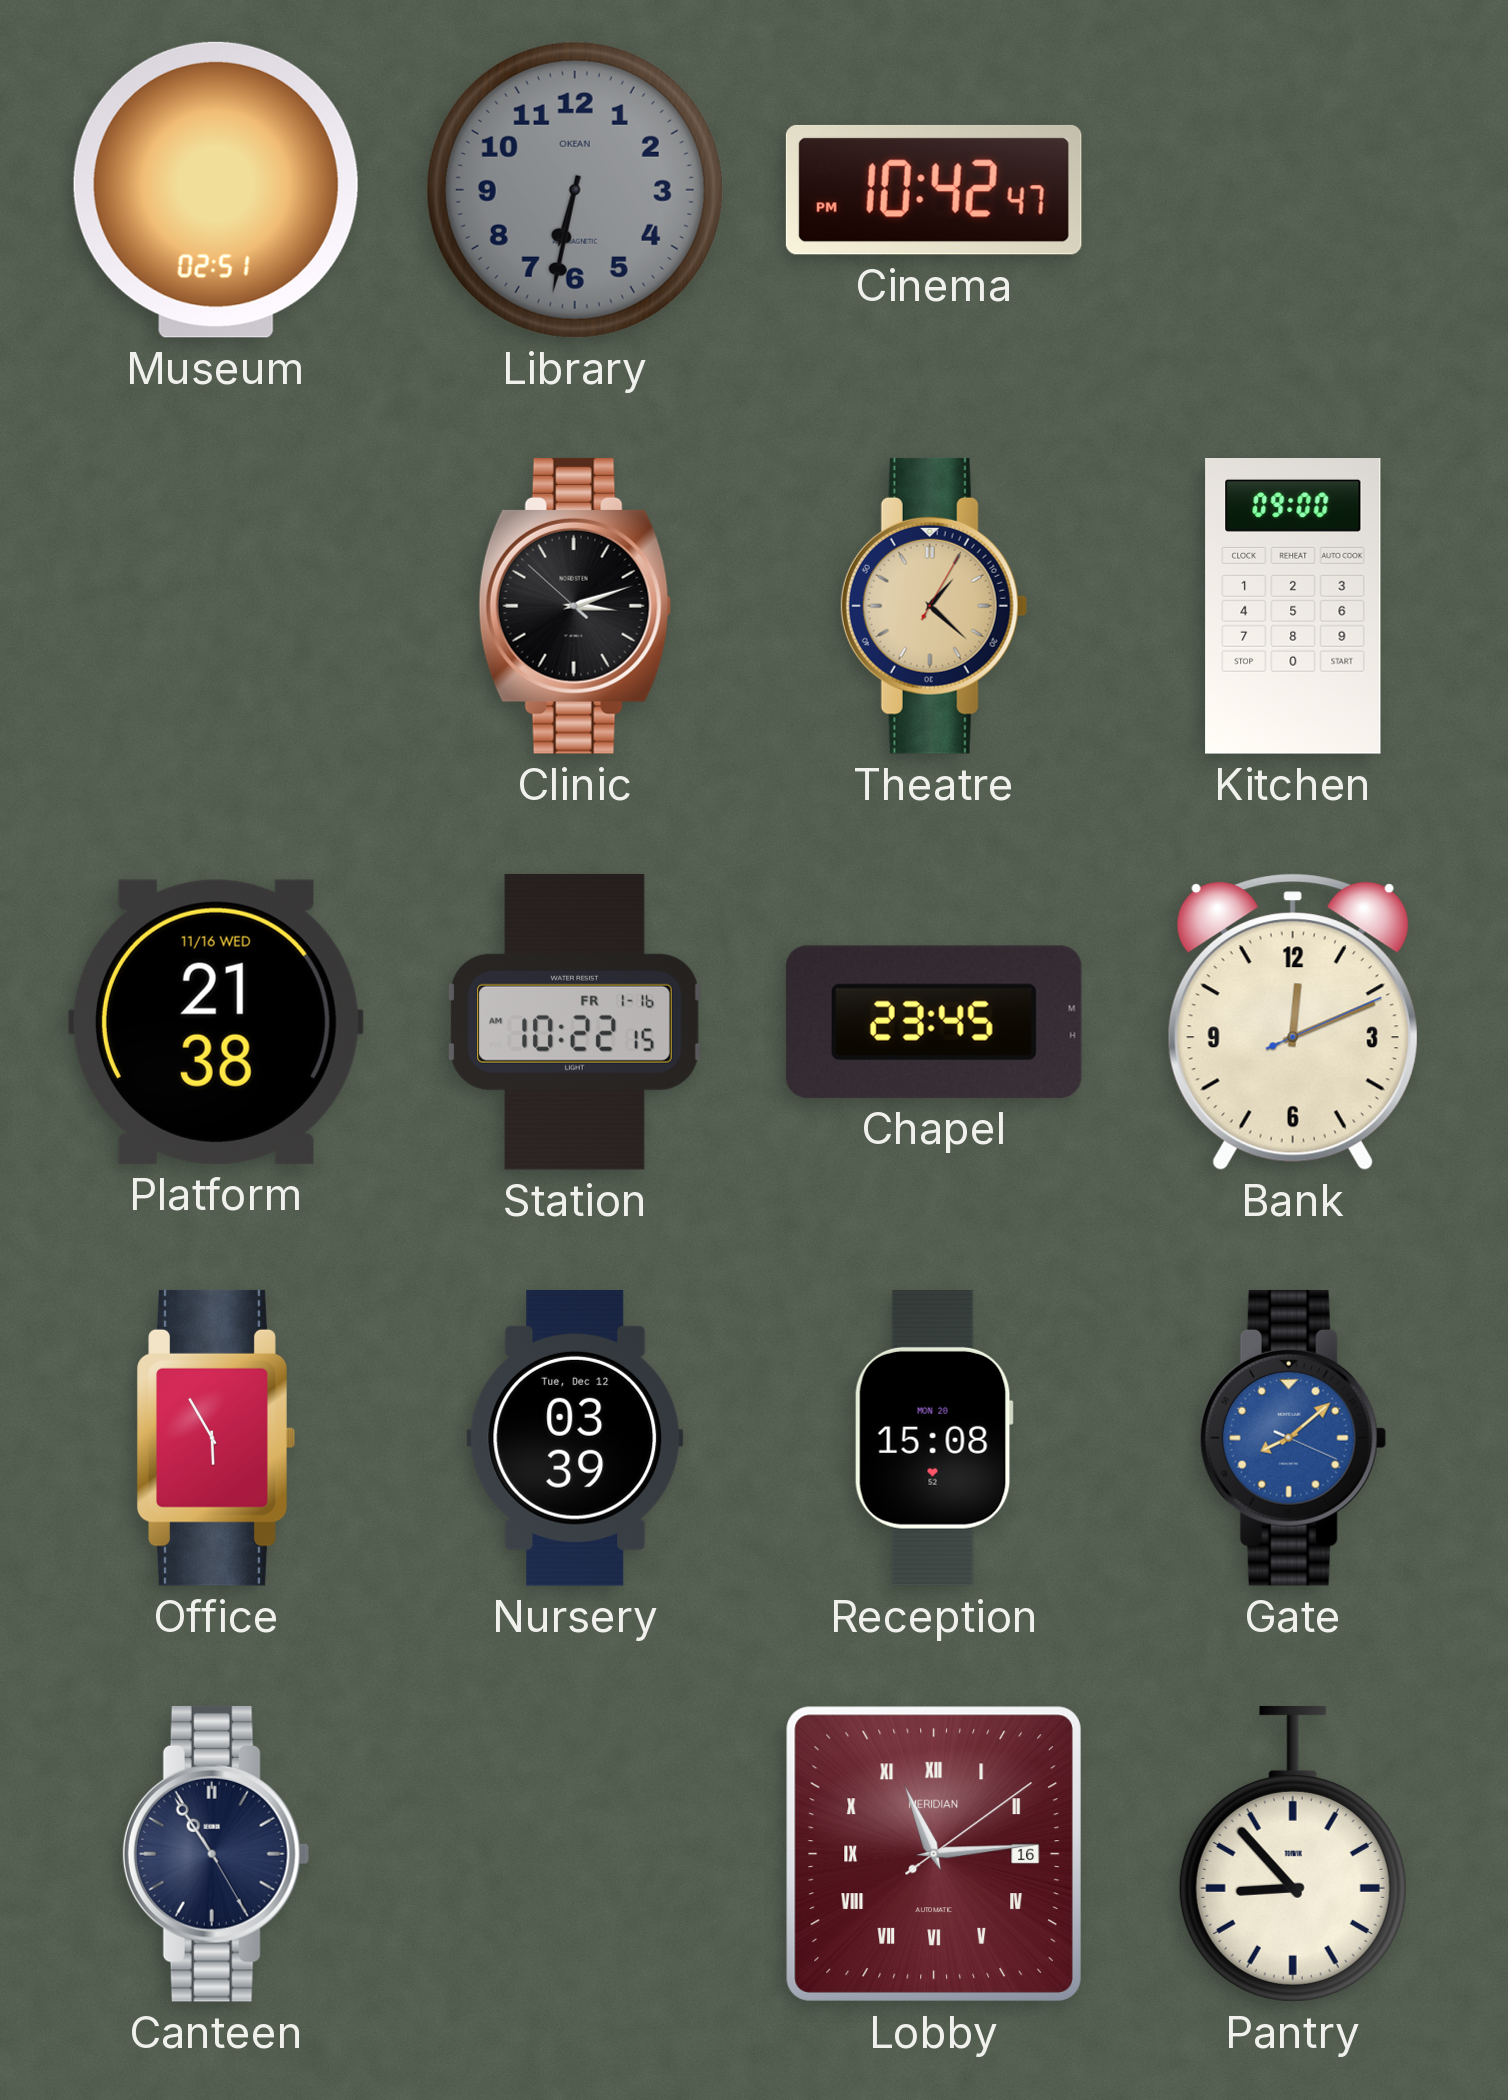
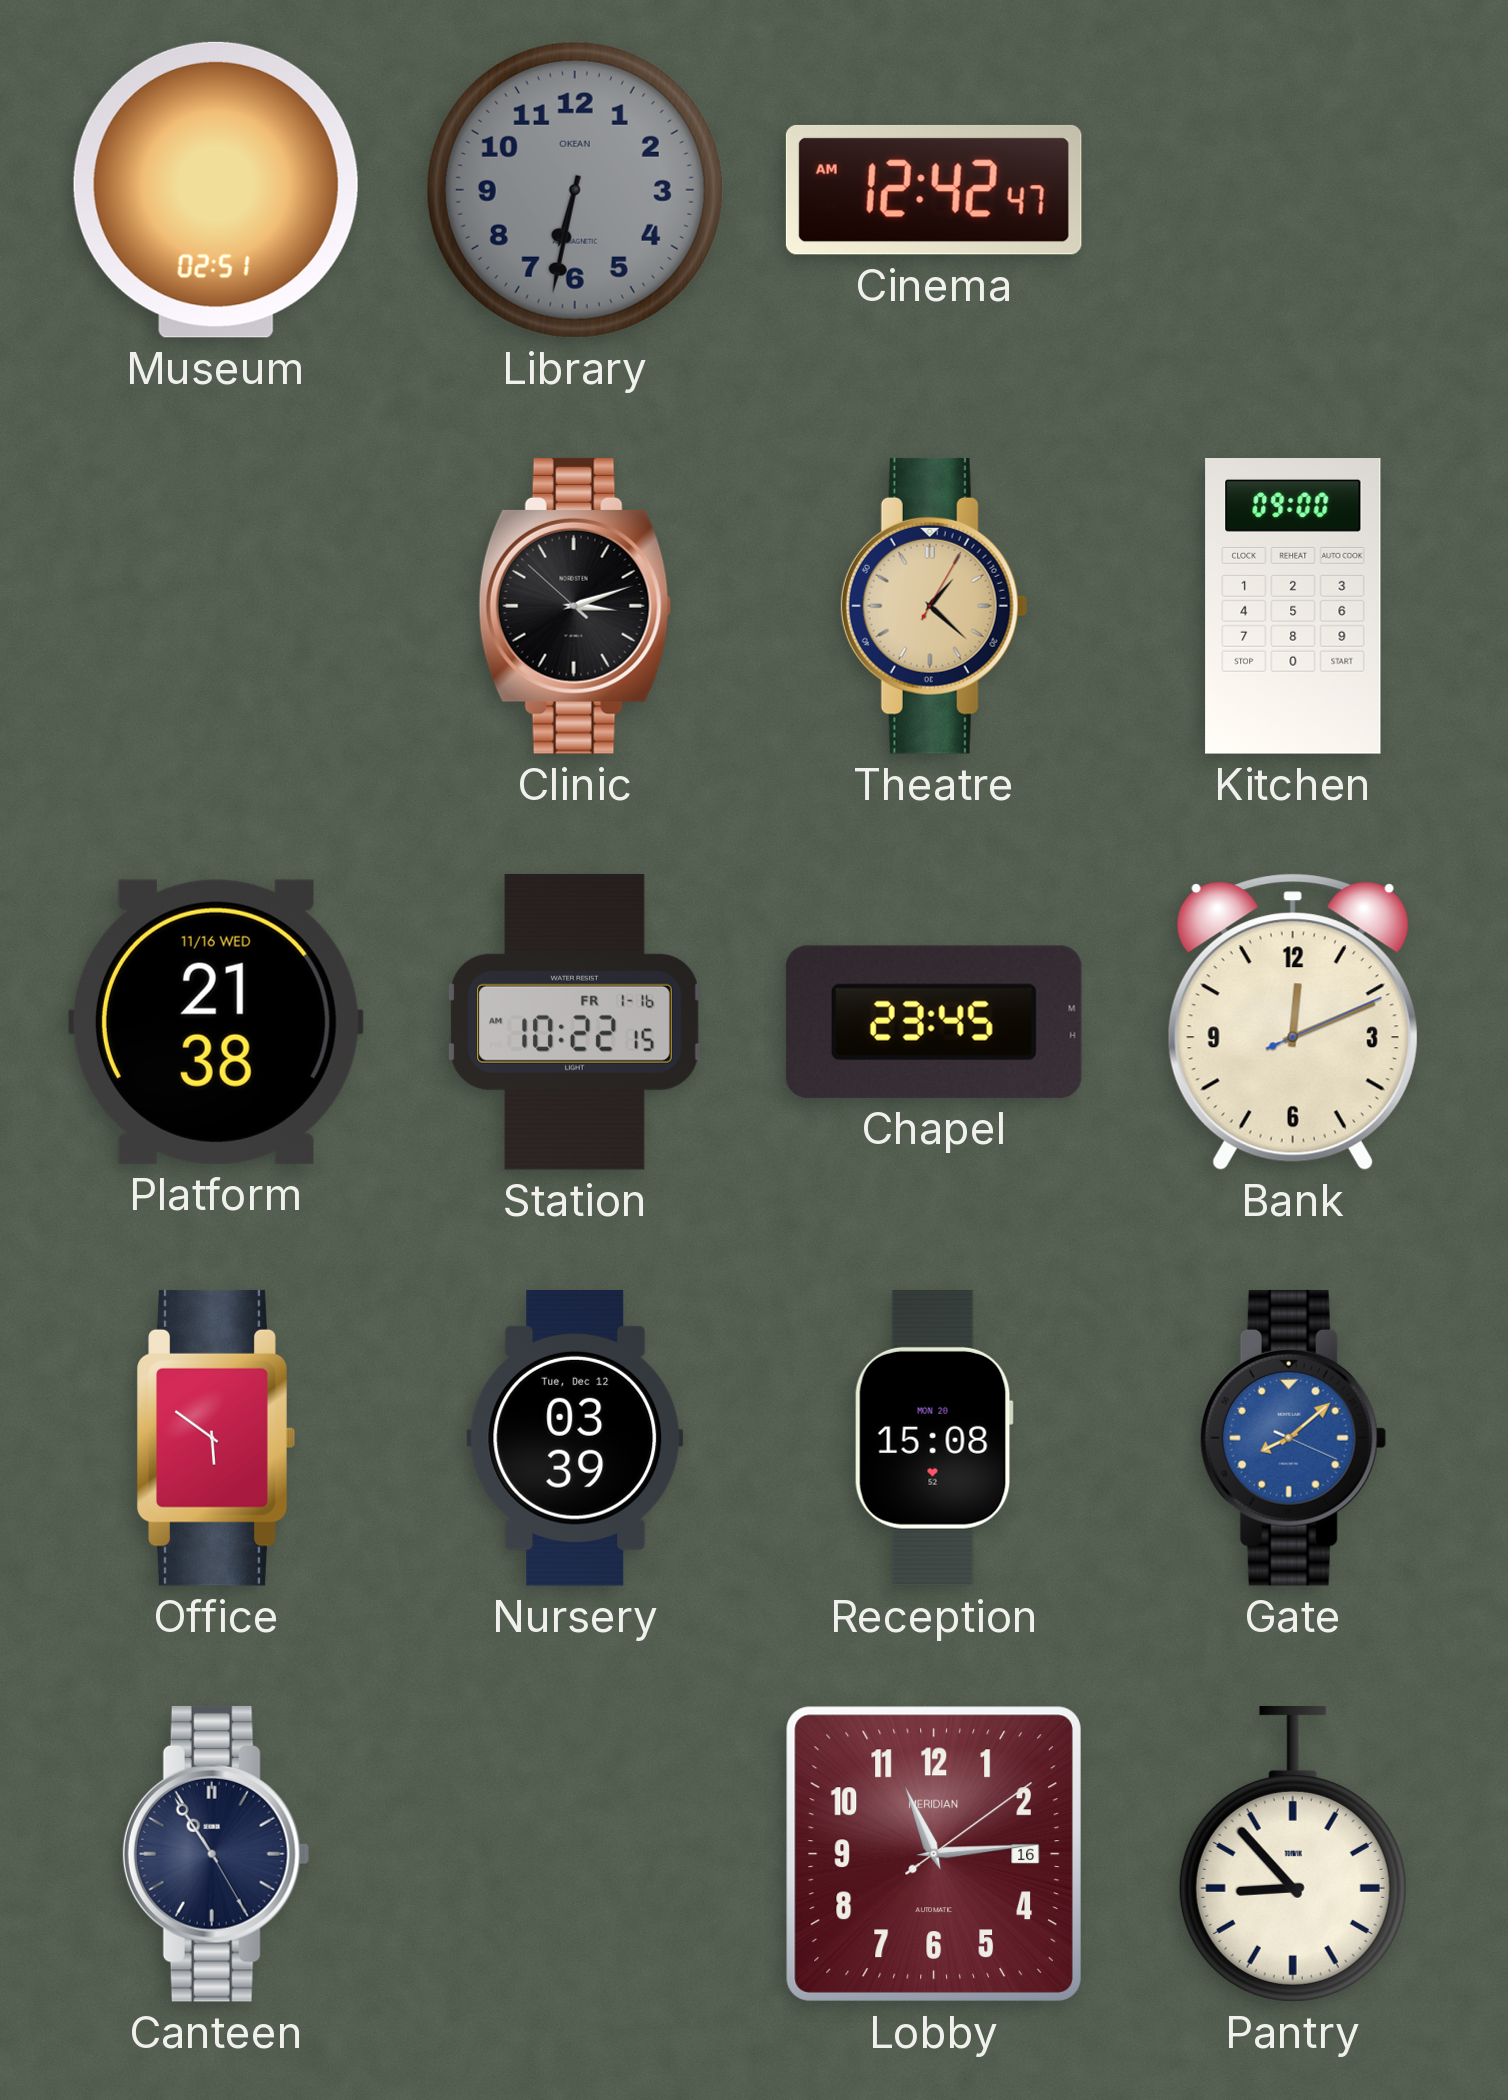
Cinema: 10:42 -> 12:42 (934, 190)
Office: 5:55 -> 5:51 (216, 1438)
Lobby numerals: Roman -> Arabic (934, 1854)
